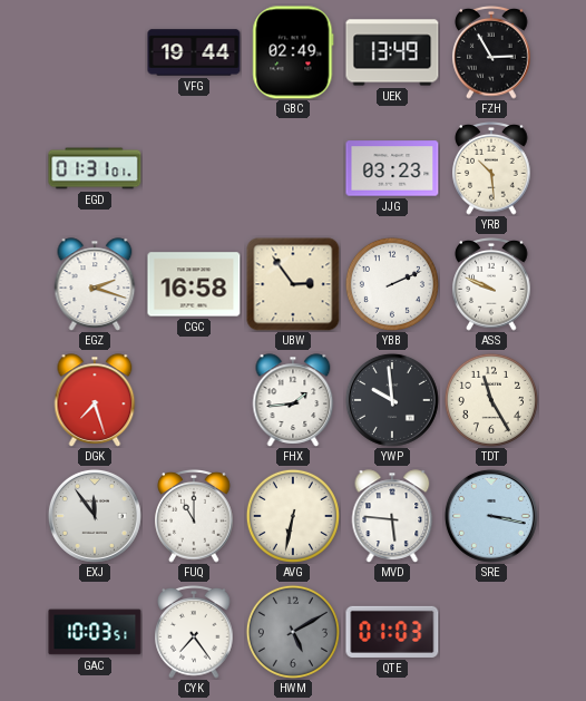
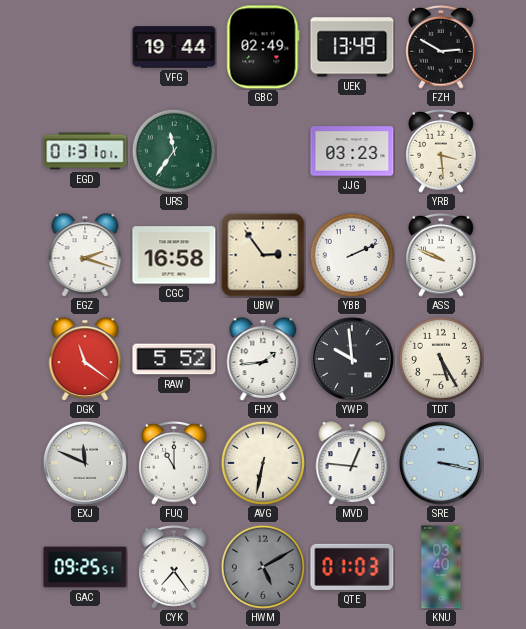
FZH: 2:55 -> 2:50 (441, 48)
URS: none -> 11:36 (174, 151)
YRB: 10:29 -> 3:29 (441, 152)
DGK: 7:27 -> 11:21 (85, 359)
RAW: none -> 5:52 (174, 359)
TDT: 11:25 -> 5:25 (441, 359)
EXJ: 11:54 -> 11:49 (85, 463)
MVD: 5:46 -> 12:46 (352, 463)
GAC: 10:03 -> 09:25 (85, 567)
KNU: none -> 03:40 (441, 567)
